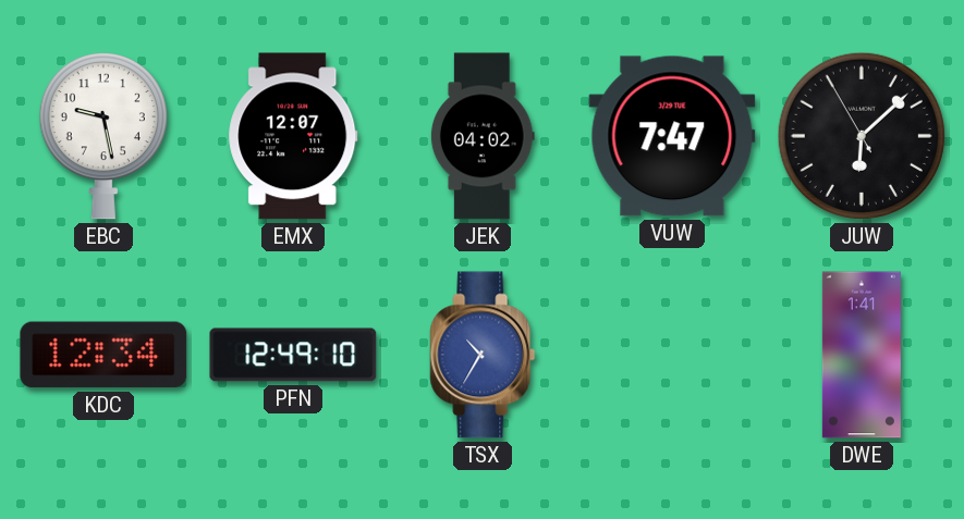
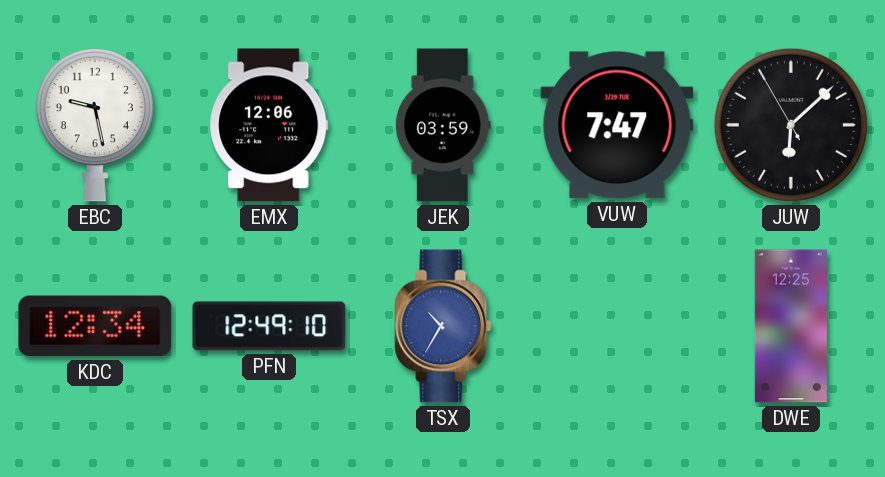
EMX: 12:07 -> 12:06 (269, 125)
JEK: 04:02 -> 03:59 (443, 125)
DWE: 1:41 -> 12:25 (791, 326)
